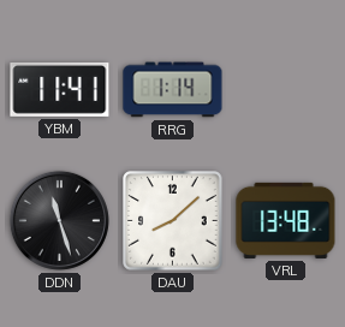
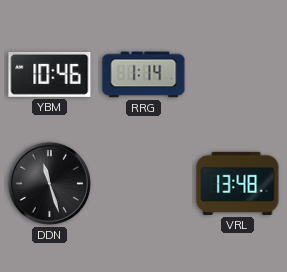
YBM: 11:41 -> 10:46 (50, 74)
DAU: 8:08 -> none (173, 221)
